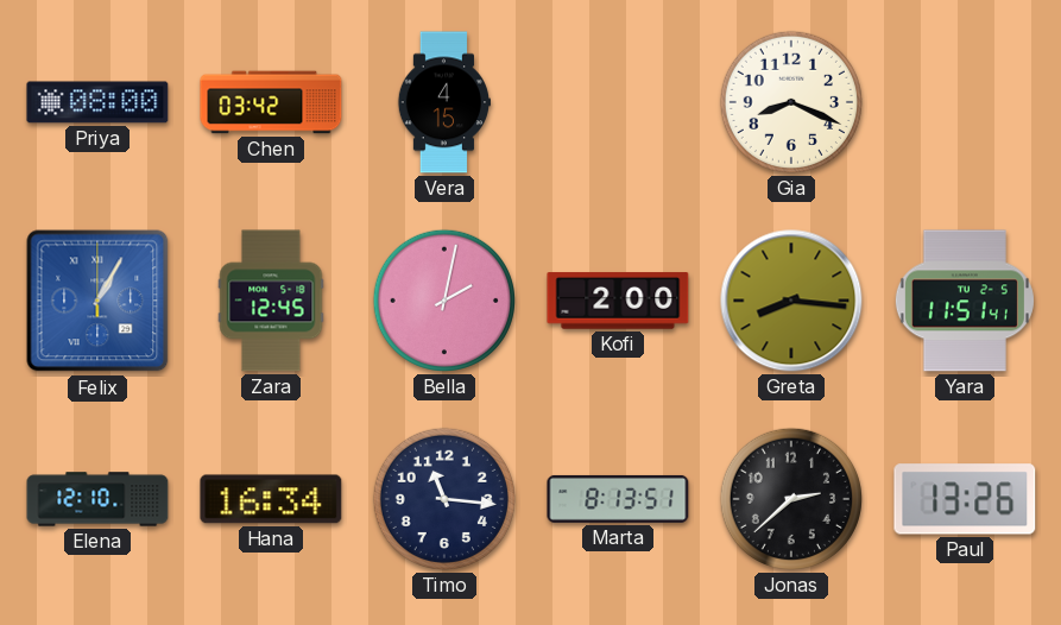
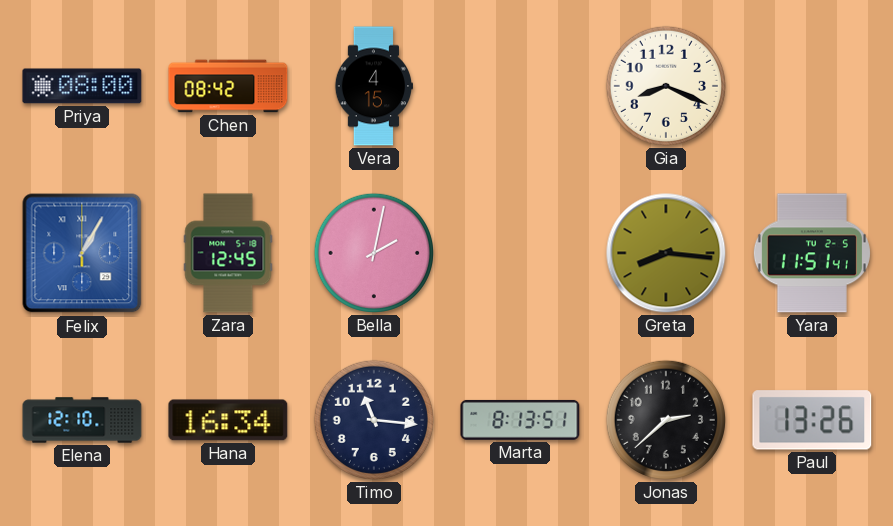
Chen: 03:42 -> 08:42 (228, 86)
Kofi: 2:00 -> none (618, 301)
